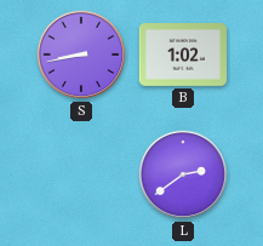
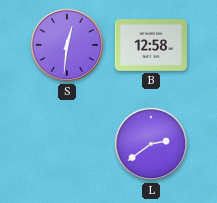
S: 8:43 -> 12:31 (67, 45)
B: 1:02 -> 12:58 (151, 46)
